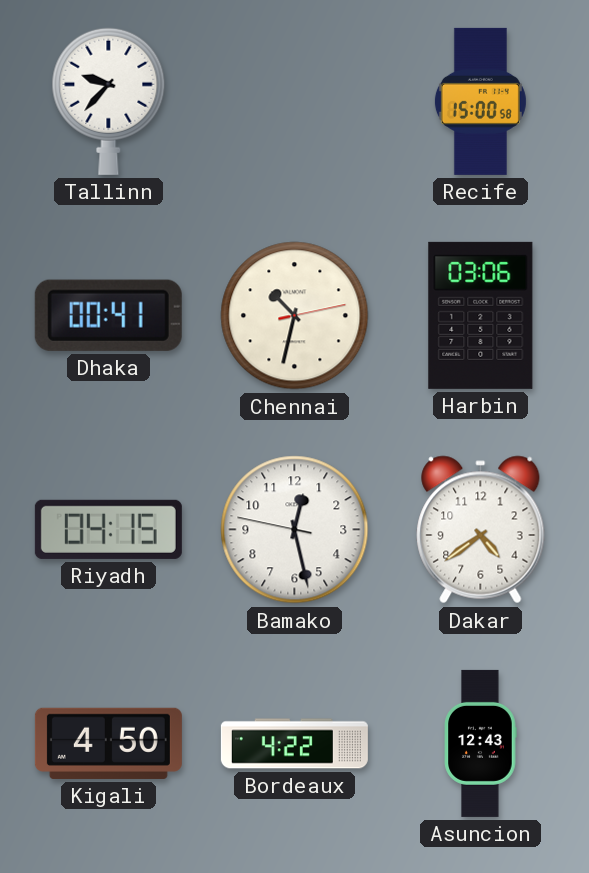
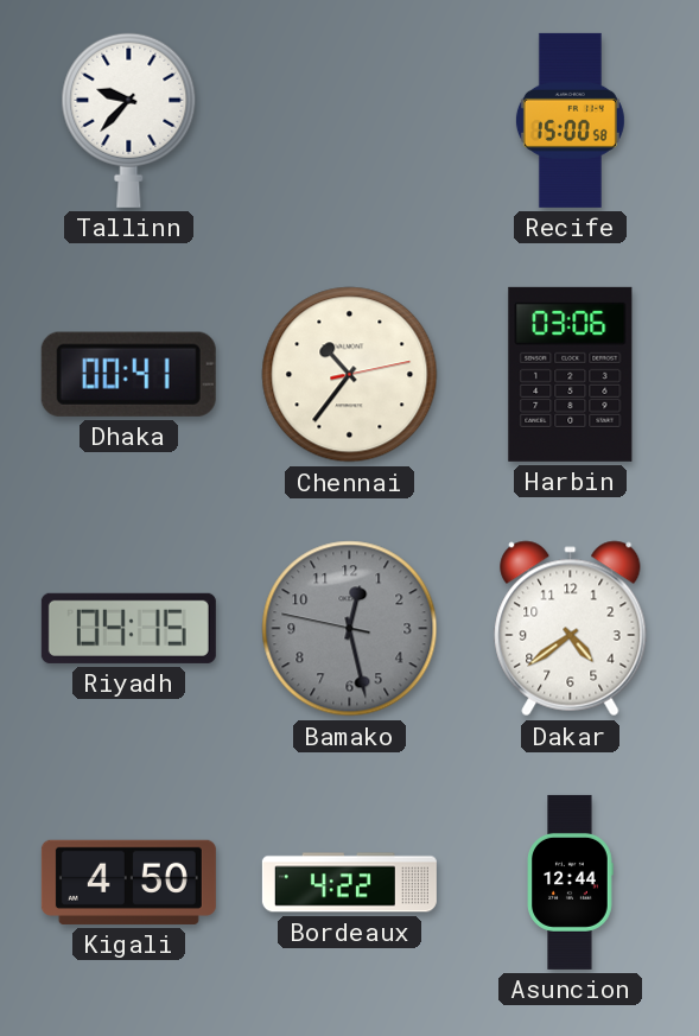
Chennai: 10:32 -> 10:36 (350, 375)
Bamako dial: white -> grey (350, 629)
Asuncion: 12:43 -> 12:44 (570, 882)
